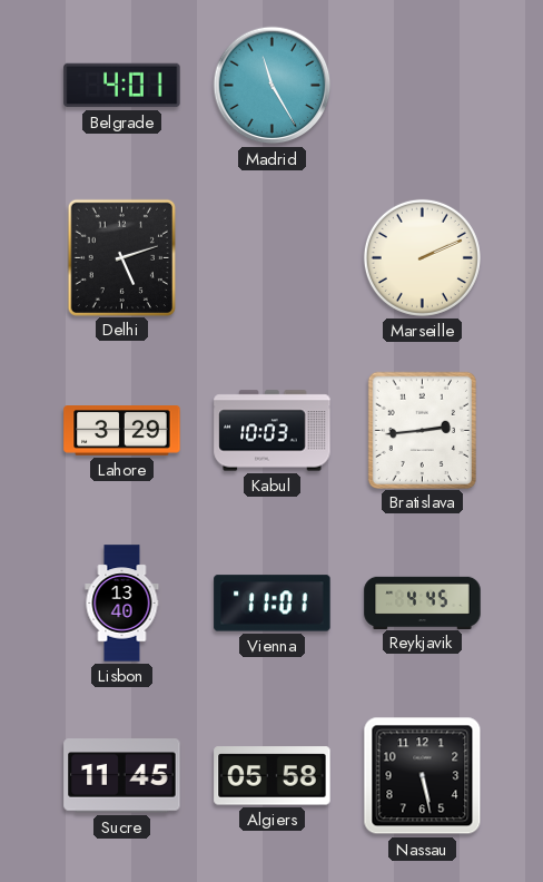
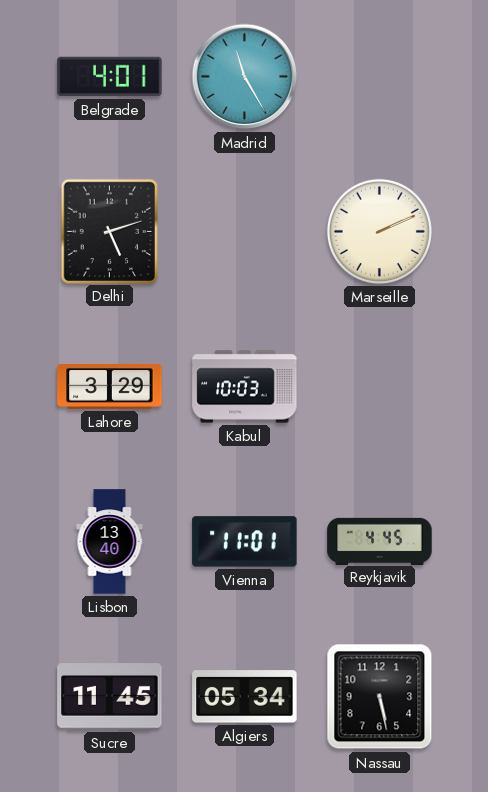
Bratislava: 2:44 -> none (422, 430)
Algiers: 05:58 -> 05:34 (245, 697)
